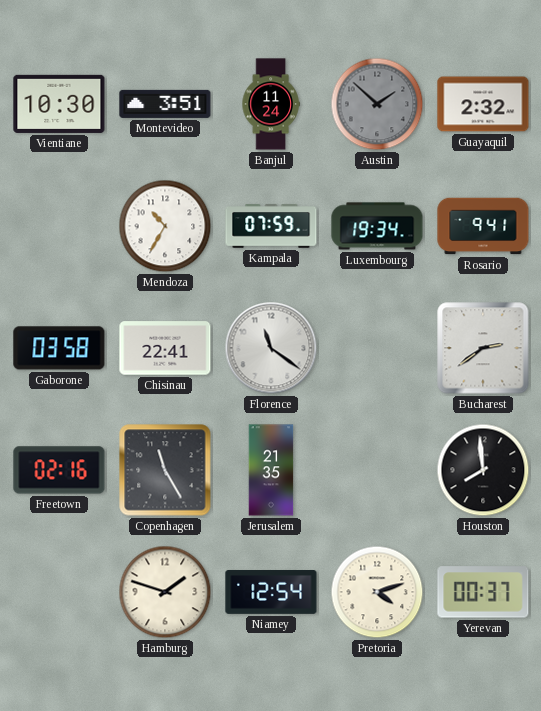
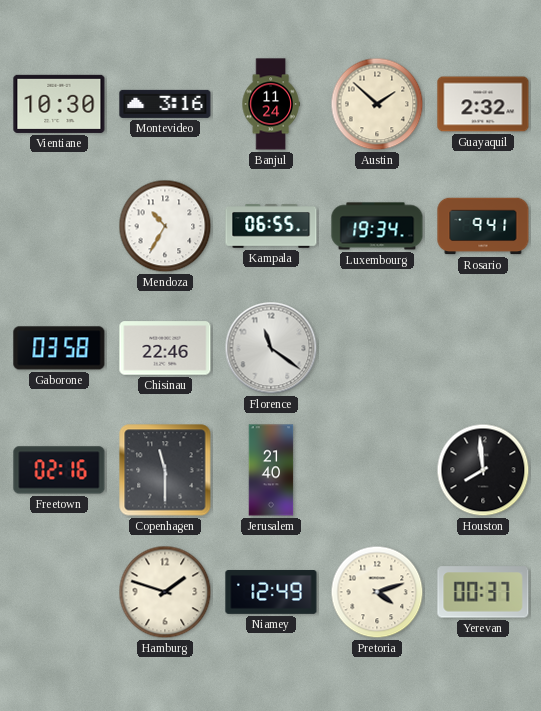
Montevideo: 3:51 -> 3:16 (165, 104)
Austin dial: grey -> cream (377, 104)
Kampala: 07:59 -> 06:55 (271, 226)
Chisinau: 22:41 -> 22:46 (165, 348)
Bucharest: 2:39 -> none (483, 348)
Copenhagen: 11:25 -> 11:30 (165, 470)
Jerusalem: 21:35 -> 21:40 (271, 470)
Niamey: 12:54 -> 12:49 (271, 593)
